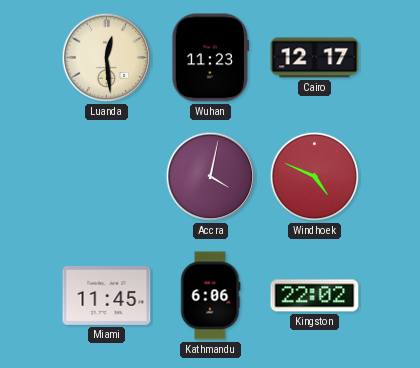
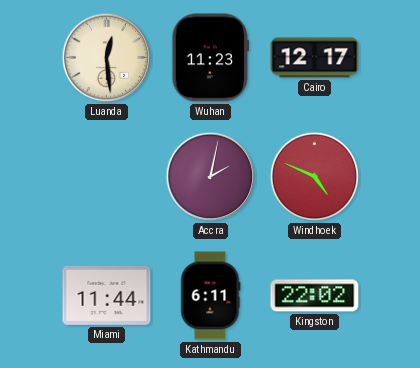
Accra: 4:02 -> 2:02 (211, 177)
Miami: 11:45 -> 11:44 (107, 295)
Kathmandu: 6:06 -> 6:11 (211, 296)
